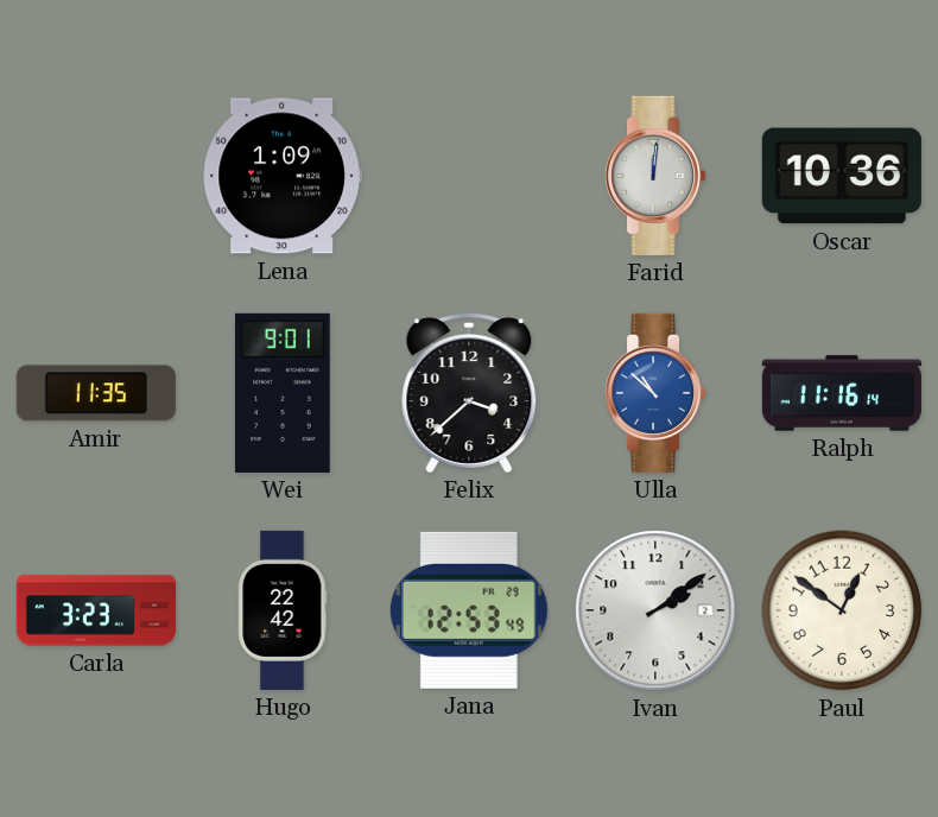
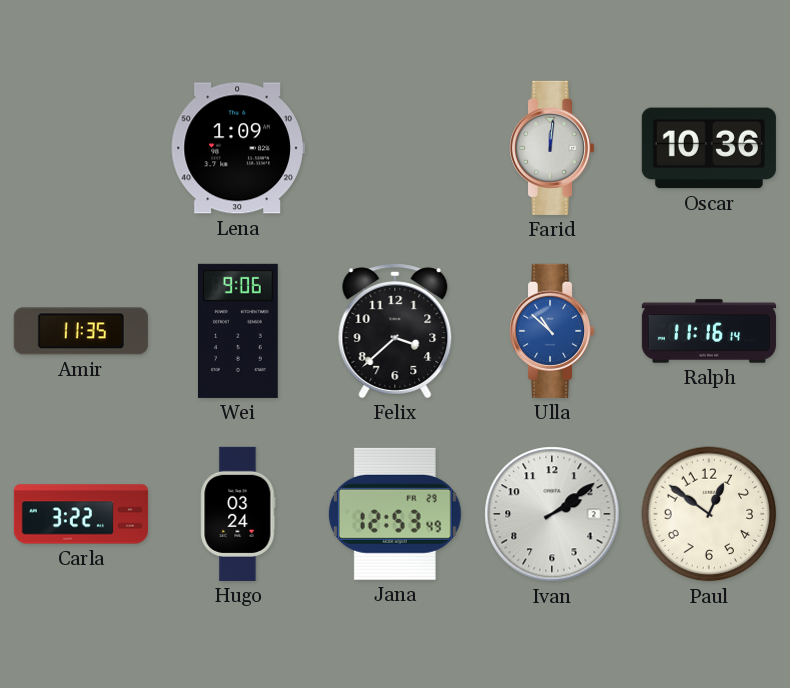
Wei: 9:01 -> 9:06 (238, 331)
Carla: 3:23 -> 3:22 (81, 514)
Hugo: 22:42 -> 03:24 (238, 514)
